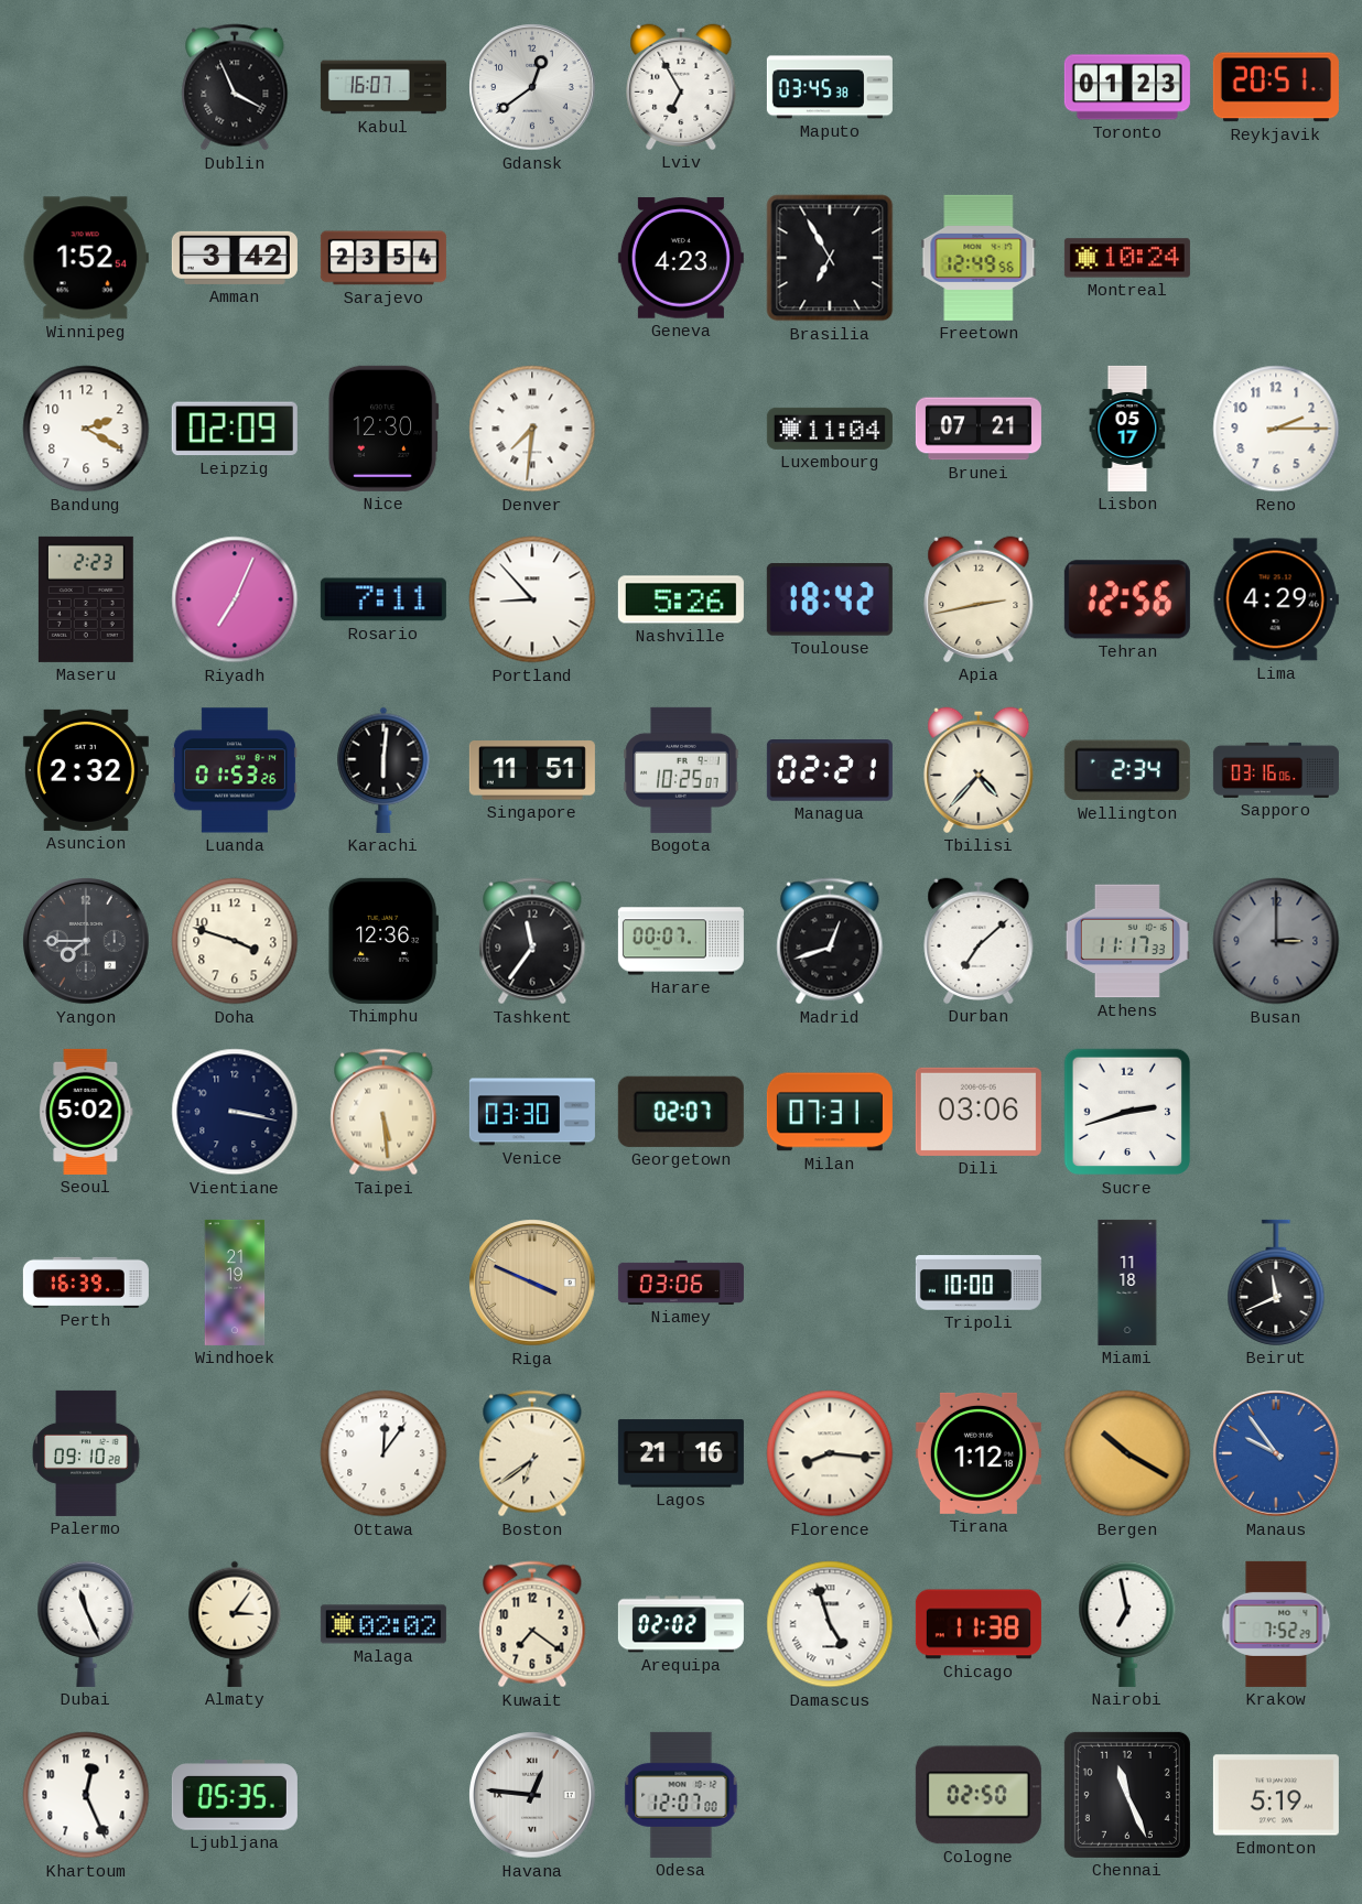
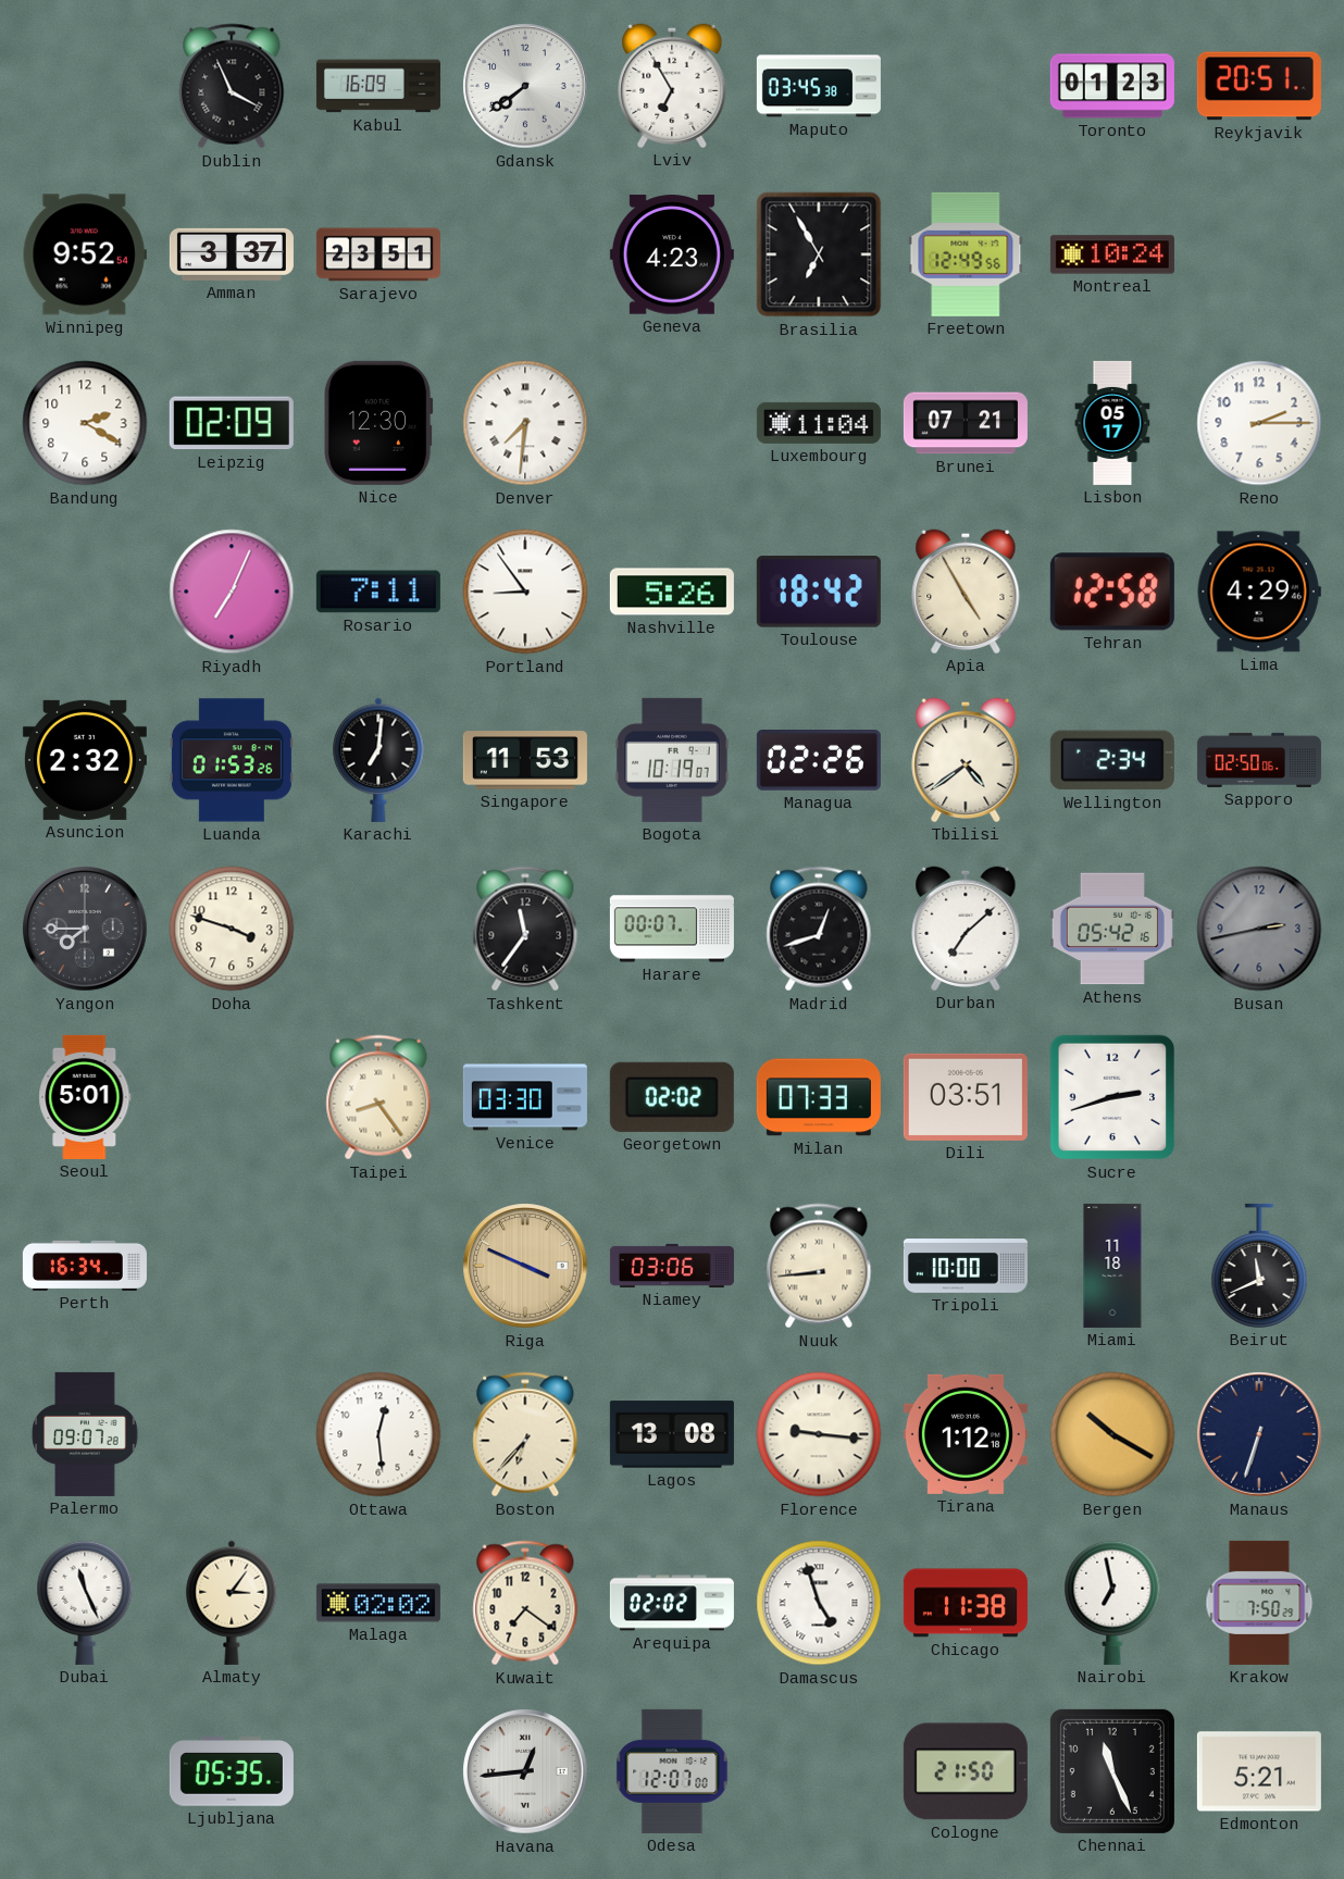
Kabul: 16:07 -> 16:09 (378, 86)
Gdansk: 12:39 -> 7:39 (525, 86)
Winnipeg: 1:52 -> 9:52 (85, 254)
Amman: 3:42 -> 3:37 (232, 254)
Sarajevo: 23:54 -> 23:51 (378, 254)
Maseru: 2:23 -> none (86, 599)
Portland: 8:53 -> 8:54 (525, 592)
Apia: 2:43 -> 4:55 (966, 592)
Tehran: 12:56 -> 12:58 (1112, 592)
Karachi: 6:01 -> 7:01 (378, 760)
Singapore: 11:51 -> 11:53 (525, 760)
Bogota: 10:25 -> 10:19 (672, 760)
Managua: 02:21 -> 02:26 (819, 760)
Tbilisi: 4:37 -> 4:39 (966, 760)
Sapporo: 03:16 -> 02:50 (1259, 760)
Thimphu: 12:36 -> none (383, 941)
Athens: 11:17 -> 05:42 (1112, 929)
Busan: 3:00 -> 2:43 (1259, 929)
Seoul: 5:02 -> 5:01 (85, 1097)
Vientiane: 3:17 -> none (235, 1112)
Taipei: 5:29 -> 8:24 (378, 1097)
Georgetown: 02:07 -> 02:02 (672, 1097)
Milan: 07:31 -> 07:33 (819, 1097)
Dili: 03:06 -> 03:51 (966, 1097)
Perth: 16:39 -> 16:34 (85, 1266)
Windhoek: 21:19 -> none (235, 1283)
Nuuk: none -> 8:44 (819, 1266)
Palermo: 09:10 -> 09:07 (85, 1434)
Ottawa: 12:06 -> 12:29 (378, 1434)
Boston: 6:39 -> 6:37 (525, 1434)
Lagos: 21:16 -> 13:08 (672, 1434)
Florence: 8:16 -> 9:16 (819, 1434)
Manaus: 9:54 -> 6:33 (1259, 1434)
Manaus dial: blue -> navy (1259, 1434)
Krakow: 7:52 -> 7:50 (1259, 1603)
Khartoum: 12:26 -> none (86, 1795)
Havana: 12:46 -> 12:44 (525, 1771)
Cologne: 02:50 -> 21:50 (966, 1771)
Edmonton: 5:19 -> 5:21 (1259, 1771)
